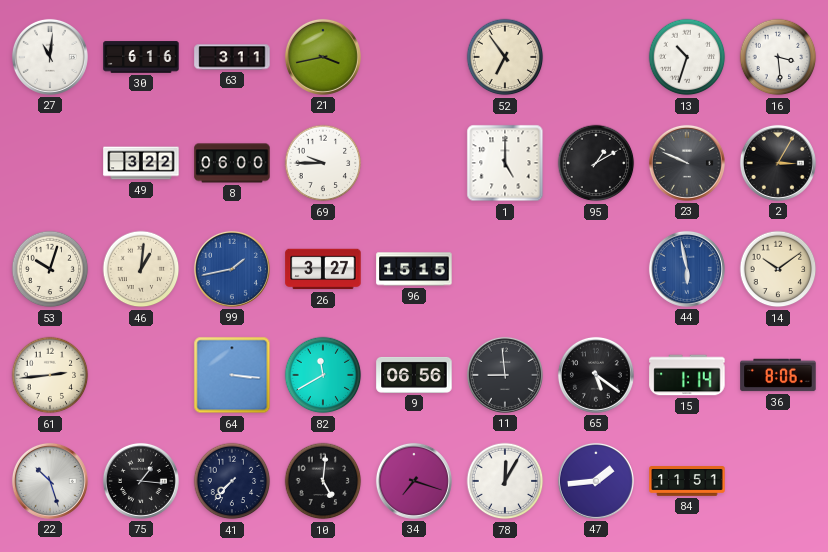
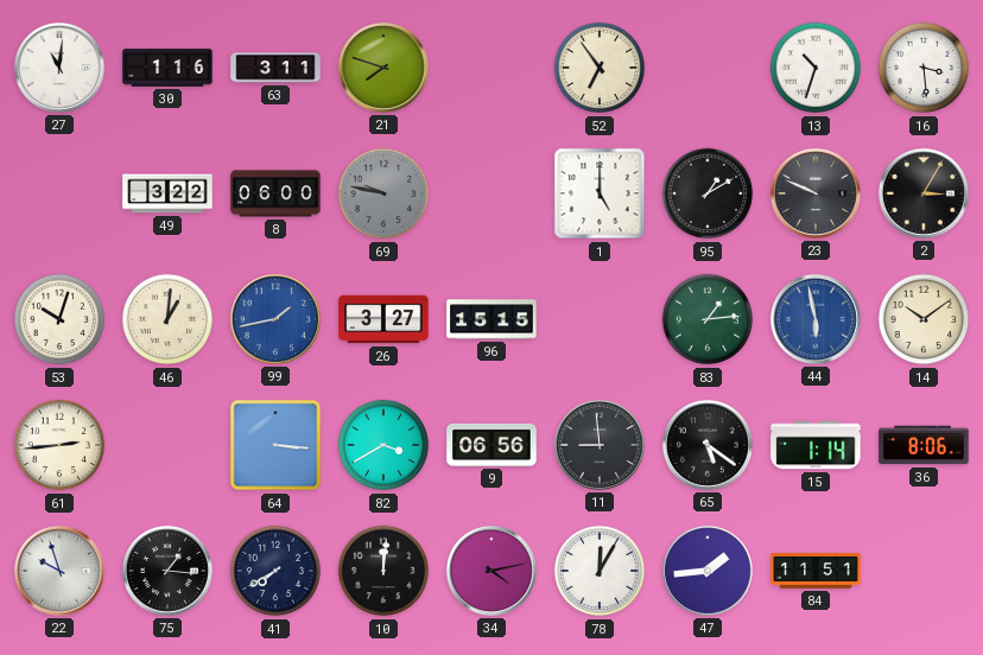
30: 6:16 -> 1:16 (167, 68)
21: 3:43 -> 7:48 (383, 68)
69: 9:45 -> 9:47 (383, 193)
69 dial: white -> grey (383, 193)
83: none -> 1:14 (708, 319)
82: 11:40 -> 3:40 (383, 445)
22: 10:27 -> 9:57 (59, 571)
41: 7:37 -> 7:40 (275, 571)
10: 5:01 -> 12:01 (383, 571)
34: 7:18 -> 4:13 (491, 571)
